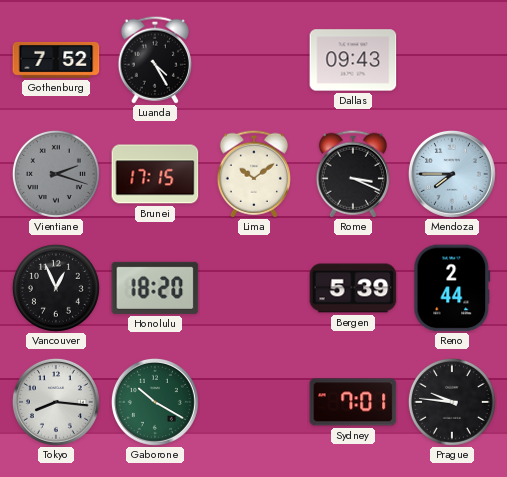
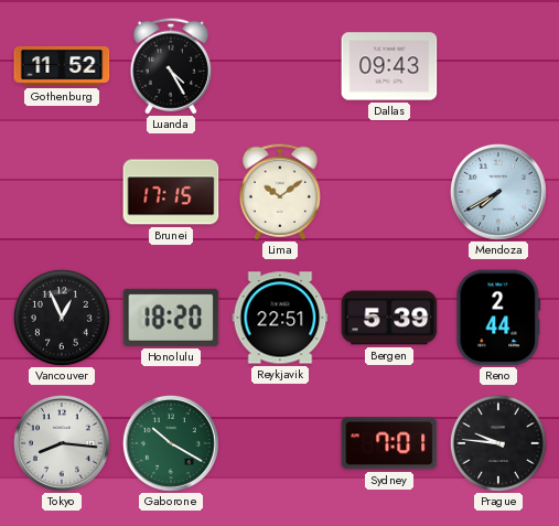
Gothenburg: 7:52 -> 11:52 (62, 66)
Vientiane: 2:18 -> none (56, 174)
Rome: 3:19 -> none (353, 174)
Mendoza: 7:45 -> 7:40 (498, 192)
Reykjavik: none -> 22:51 (280, 318)
